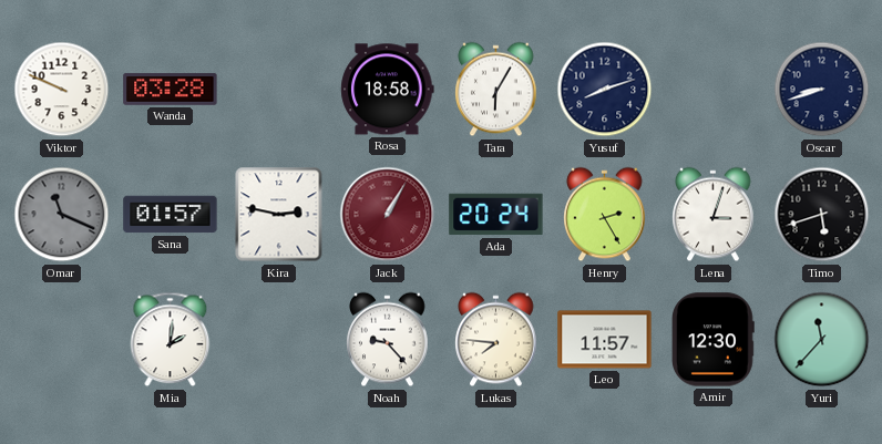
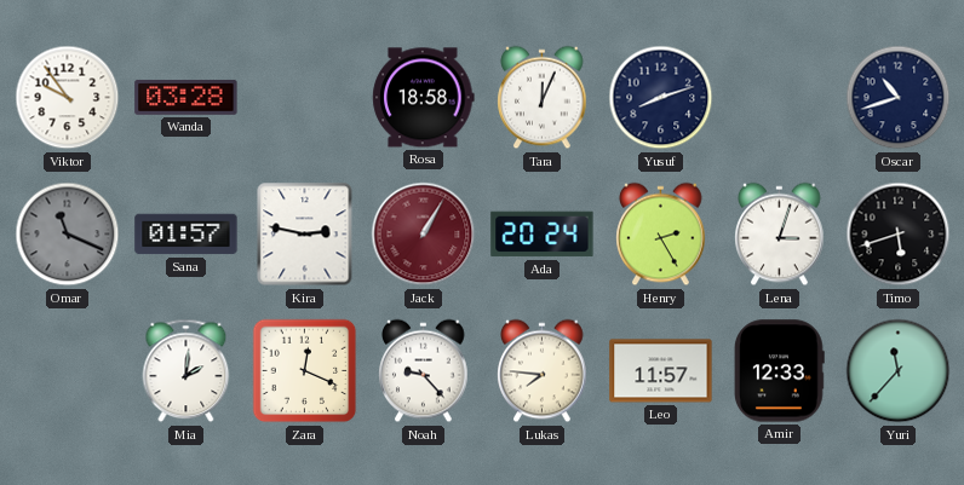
Viktor: 9:49 -> 9:54 (68, 98)
Tara: 6:05 -> 12:04 (543, 98)
Oscar: 8:42 -> 10:42 (899, 98)
Zara: none -> 12:19 (305, 371)
Amir: 12:30 -> 12:33 (779, 371)
